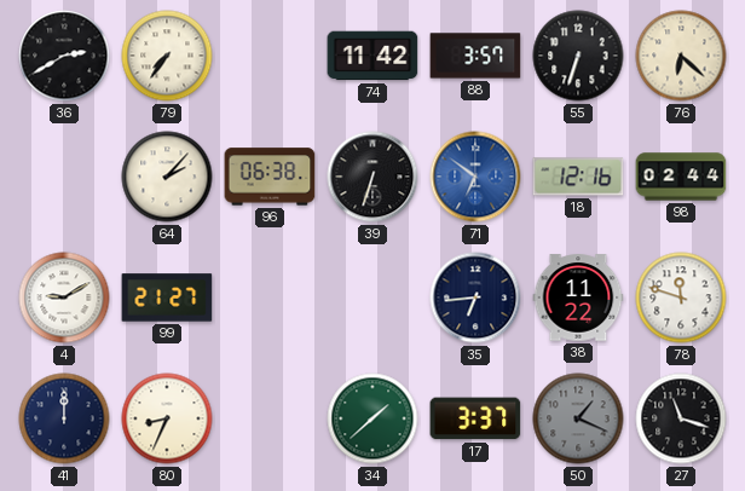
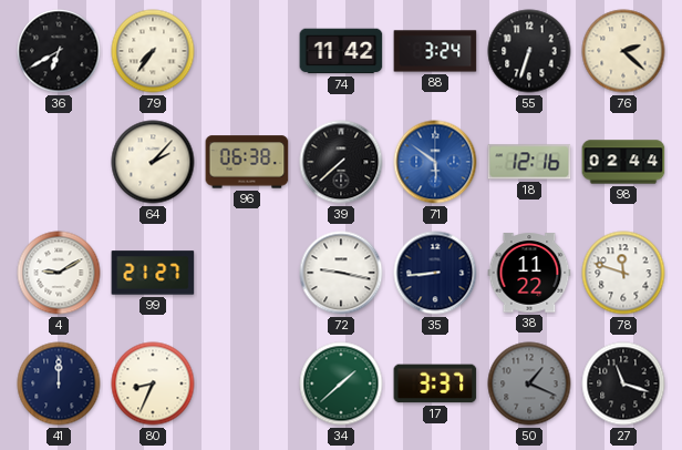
36: 2:40 -> 6:40 (59, 51)
88: 3:57 -> 3:24 (435, 51)
76: 6:22 -> 2:22 (623, 51)
39: 6:33 -> 7:38 (341, 162)
71: 6:51 -> 5:51 (435, 162)
72: none -> 9:17 (341, 273)
35: 6:44 -> 8:44 (435, 273)
